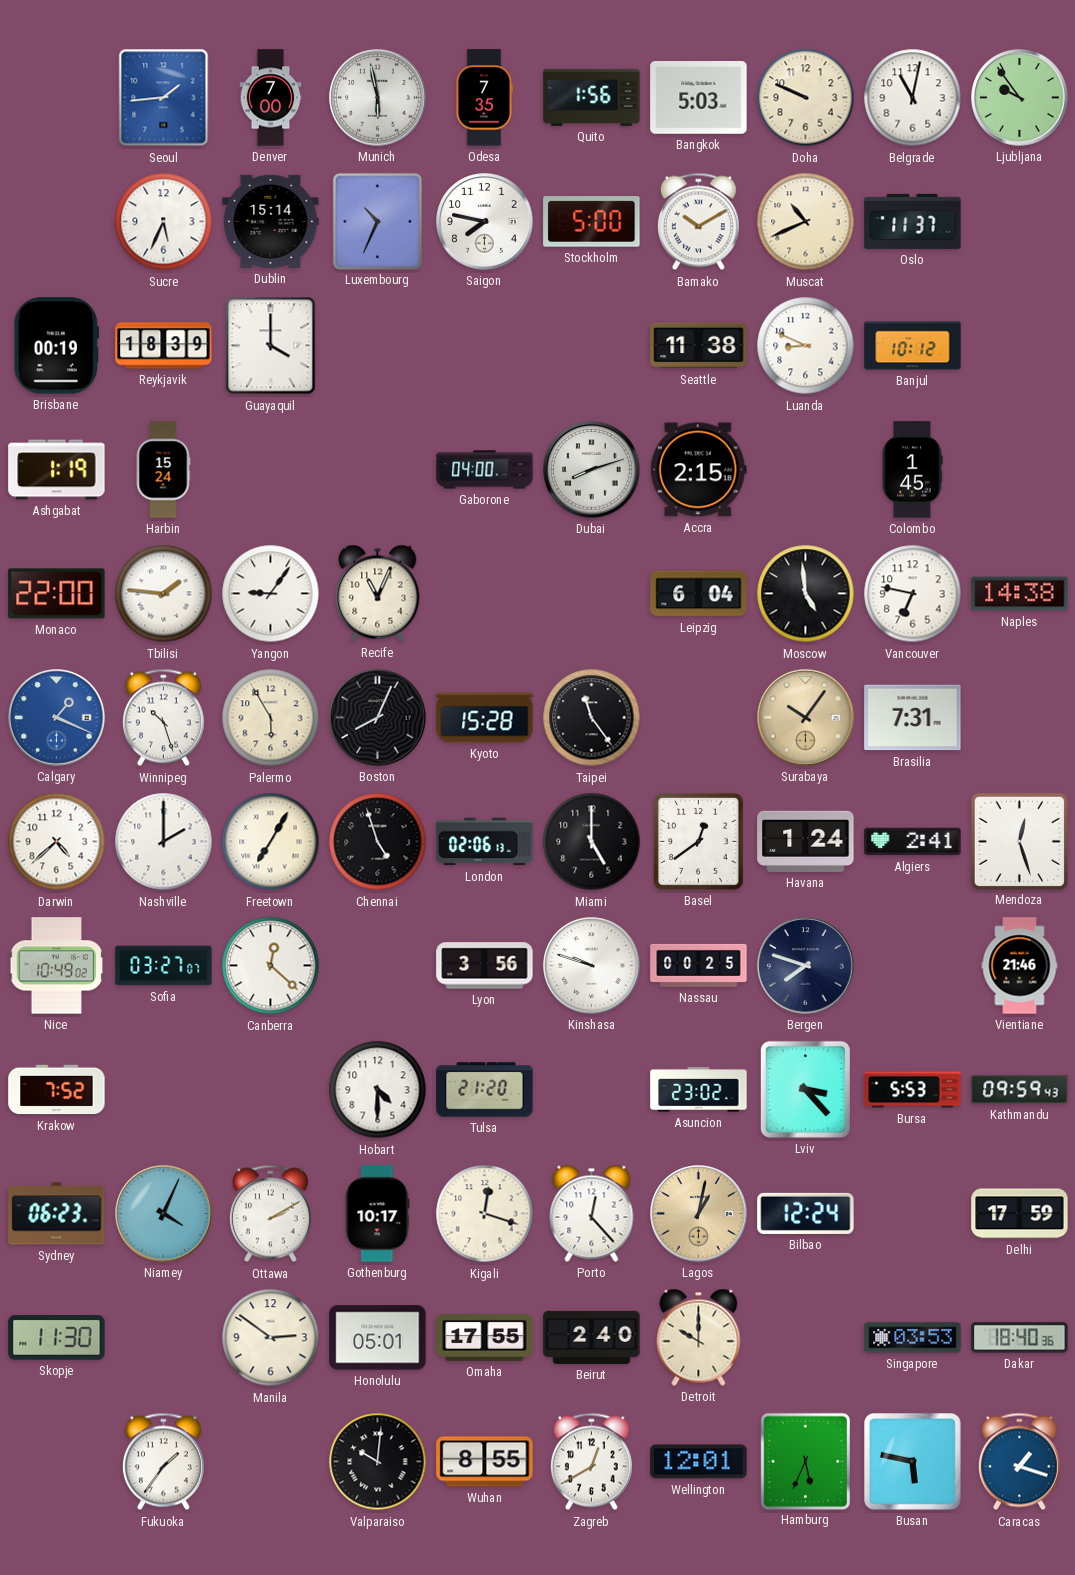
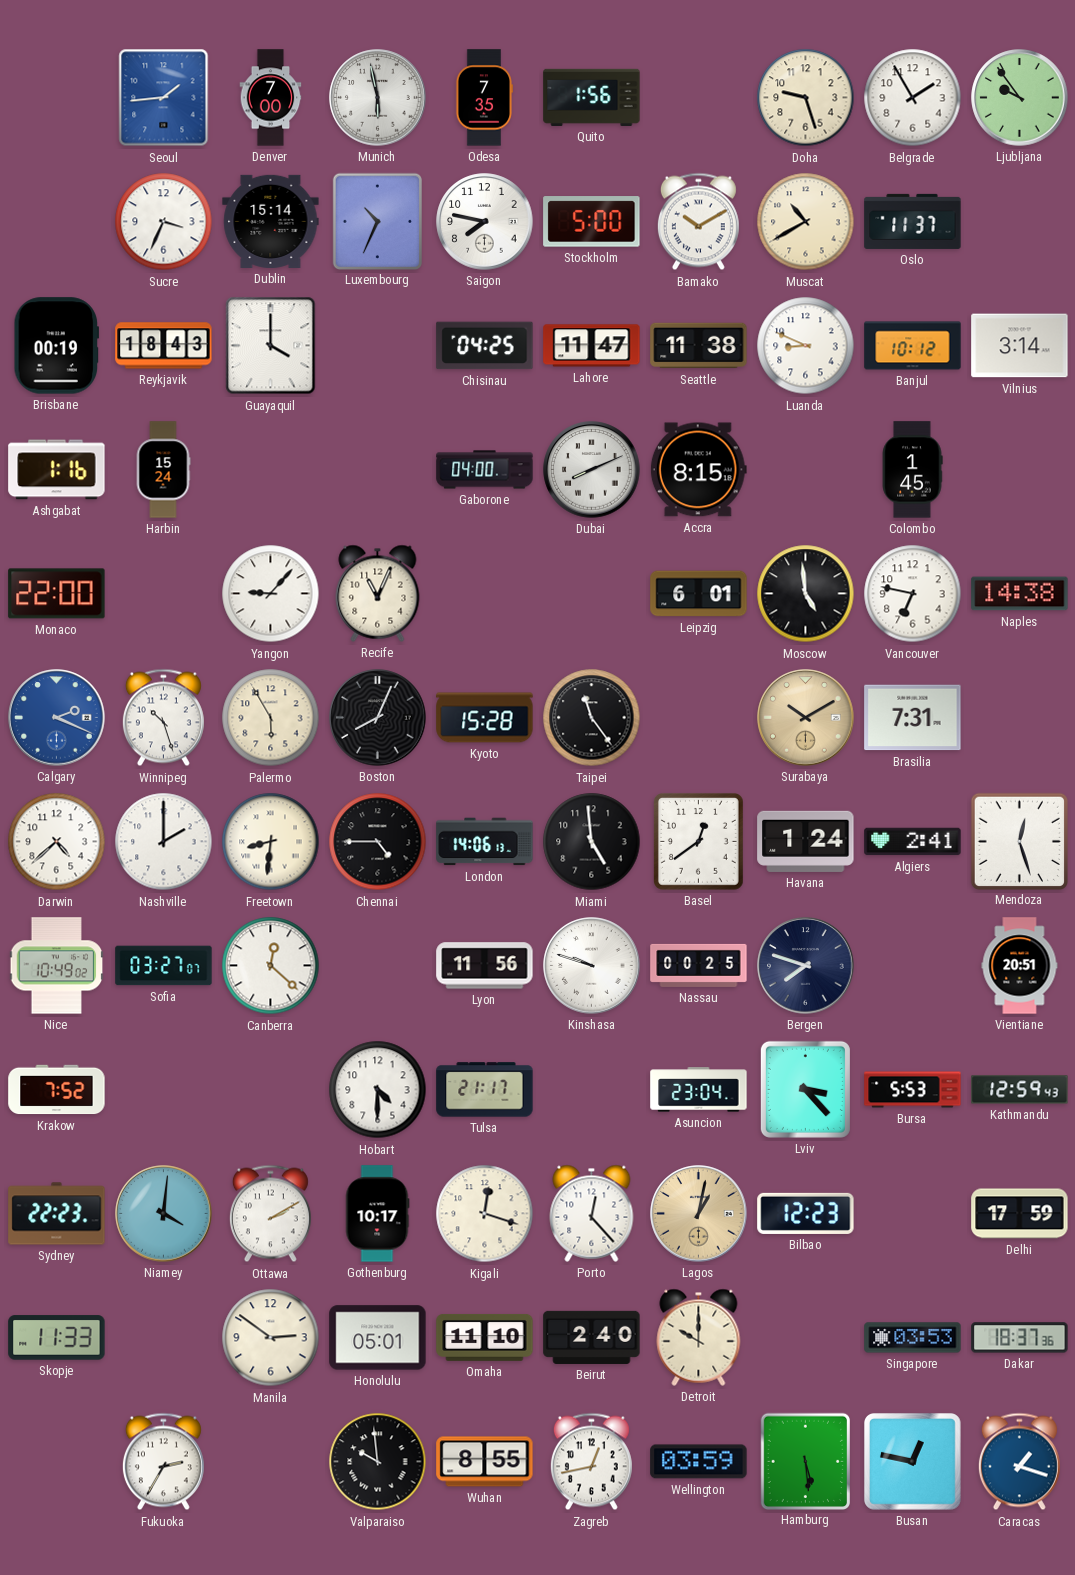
Bangkok: 5:03 -> none (699, 98)
Doha: 9:49 -> 9:27 (806, 98)
Belgrade: 11:02 -> 1:55 (913, 98)
Sucre: 5:34 -> 3:34 (164, 222)
Muscat: 10:41 -> 10:40 (806, 222)
Reykjavik: 18:39 -> 18:43 (164, 346)
Chisinau: none -> 04:25 (485, 346)
Lahore: none -> 11:47 (592, 346)
Vilnius: none -> 3:14 (1020, 346)
Ashgabat: 1:19 -> 1:16 (57, 470)
Dubai: 8:12 -> 8:11 (592, 470)
Accra: 2:15 -> 8:15 (698, 470)
Tbilisi: 1:46 -> none (164, 594)
Yangon: 9:06 -> 9:07 (271, 594)
Leipzig: 6:04 -> 6:01 (699, 594)
Calgary: 1:19 -> 2:19 (57, 718)
Surabaya: 10:06 -> 10:10 (806, 718)
Freetown: 7:05 -> 8:31 (271, 842)
Chennai: 4:57 -> 4:45 (378, 842)
London: 02:06 -> 14:06 (485, 842)
Miami: 5:00 -> 4:59 (592, 842)
Lyon: 3:56 -> 11:56 (485, 966)
Vientiane: 21:46 -> 20:51 (1020, 966)
Tulsa: 21:20 -> 21:17 (485, 1090)
Asuncion: 23:02 -> 23:04 (699, 1090)
Kathmandu: 09:59 -> 12:59 (1020, 1090)
Sydney: 06:23 -> 22:23 (57, 1214)
Niamey: 4:04 -> 4:01 (164, 1214)
Bilbao: 12:24 -> 12:23 (806, 1213)
Skopje: 11:30 -> 11:33 (57, 1338)
Omaha: 17:55 -> 11:10 (485, 1338)
Dakar: 18:40 -> 18:37 (1020, 1338)
Fukuoka: 1:36 -> 2:35 (163, 1462)
Valparaiso: 10:01 -> 9:59 (378, 1462)
Zagreb: 12:40 -> 12:43 (591, 1462)
Wellington: 12:01 -> 03:59 (699, 1462)
Hamburg: 5:34 -> 5:29 (805, 1461)
Busan: 5:47 -> 12:47 (913, 1462)
